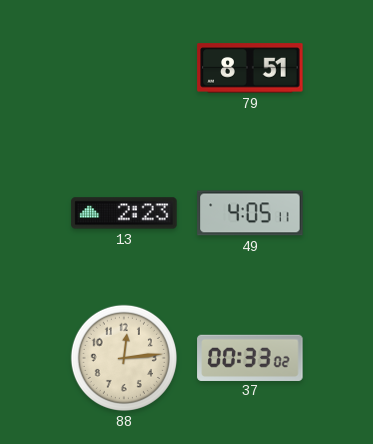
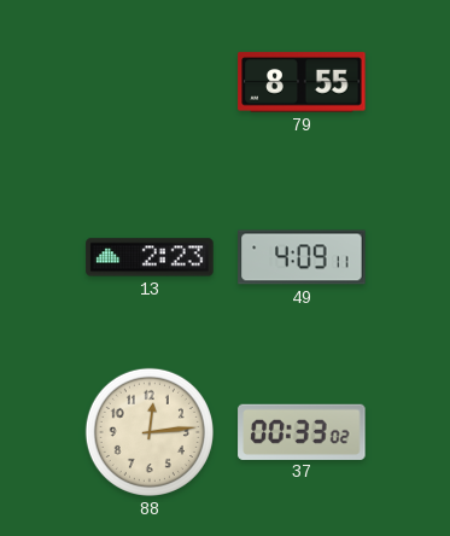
79: 8:51 -> 8:55 (302, 82)
49: 4:05 -> 4:09 (302, 257)
